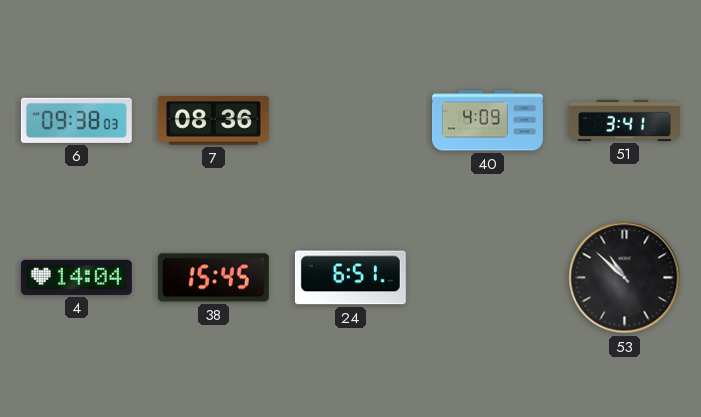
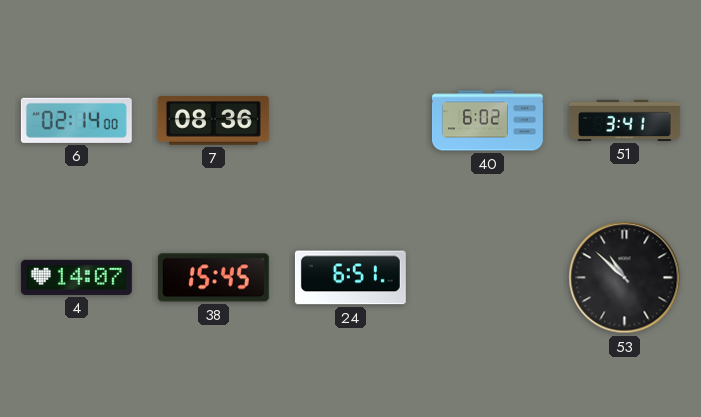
6: 09:38 -> 02:14 (76, 120)
40: 4:09 -> 6:02 (487, 121)
4: 14:04 -> 14:07 (76, 277)
